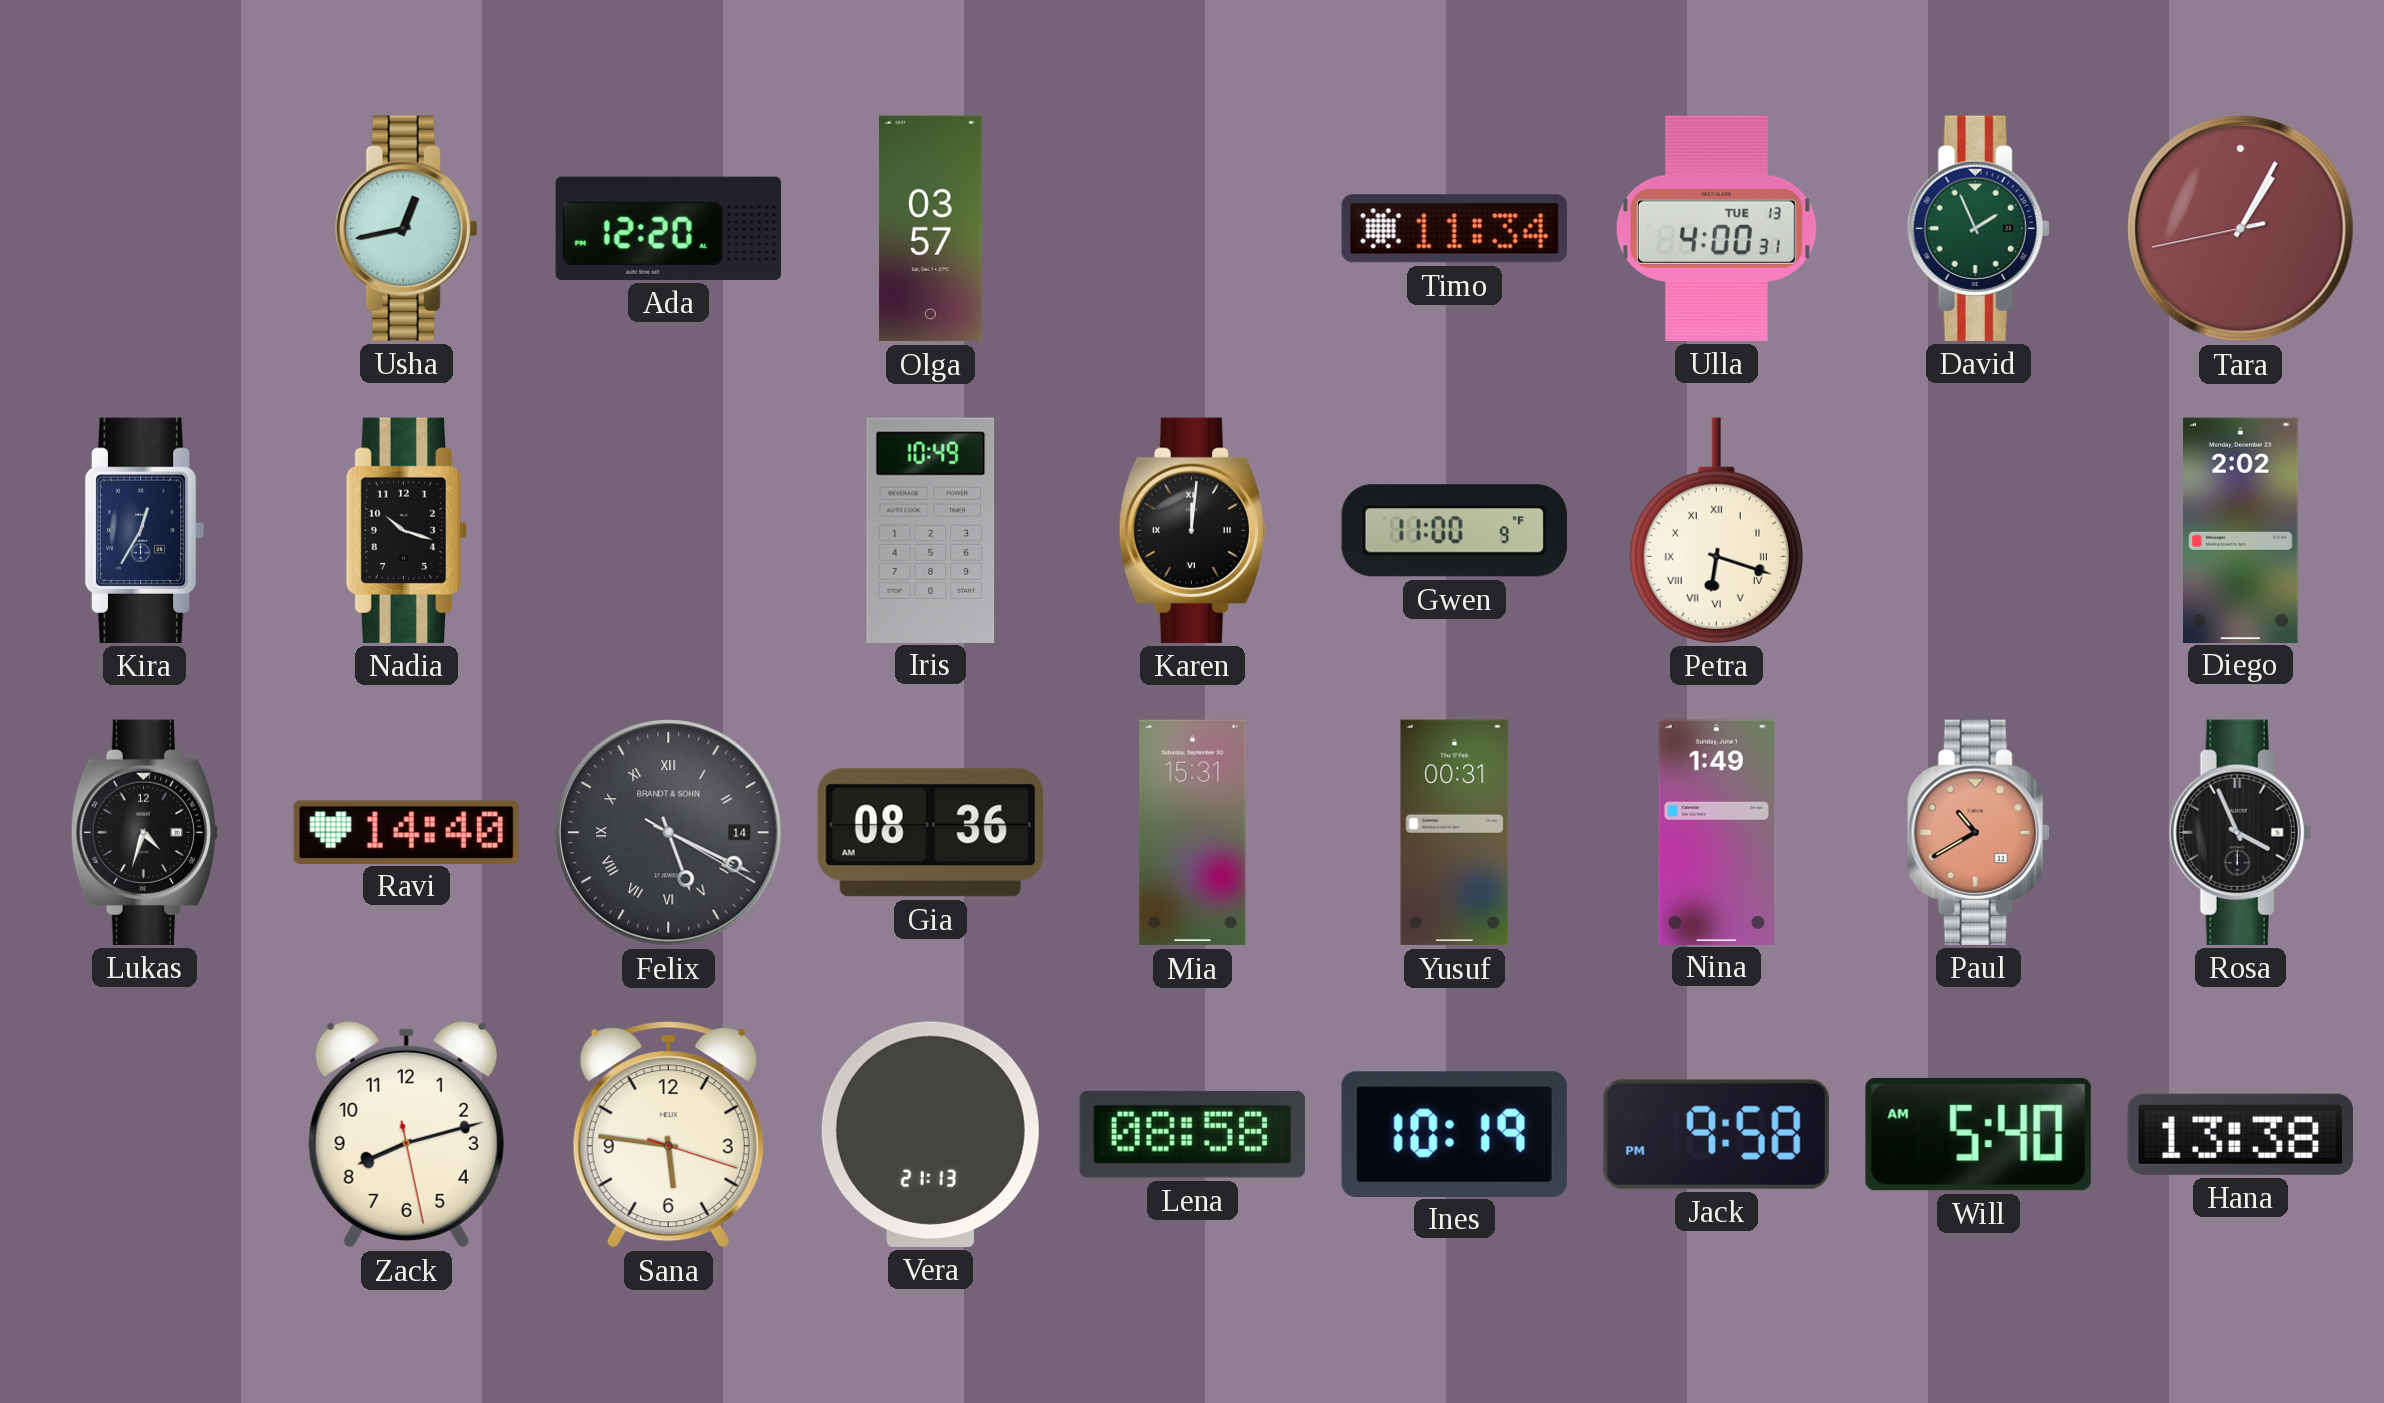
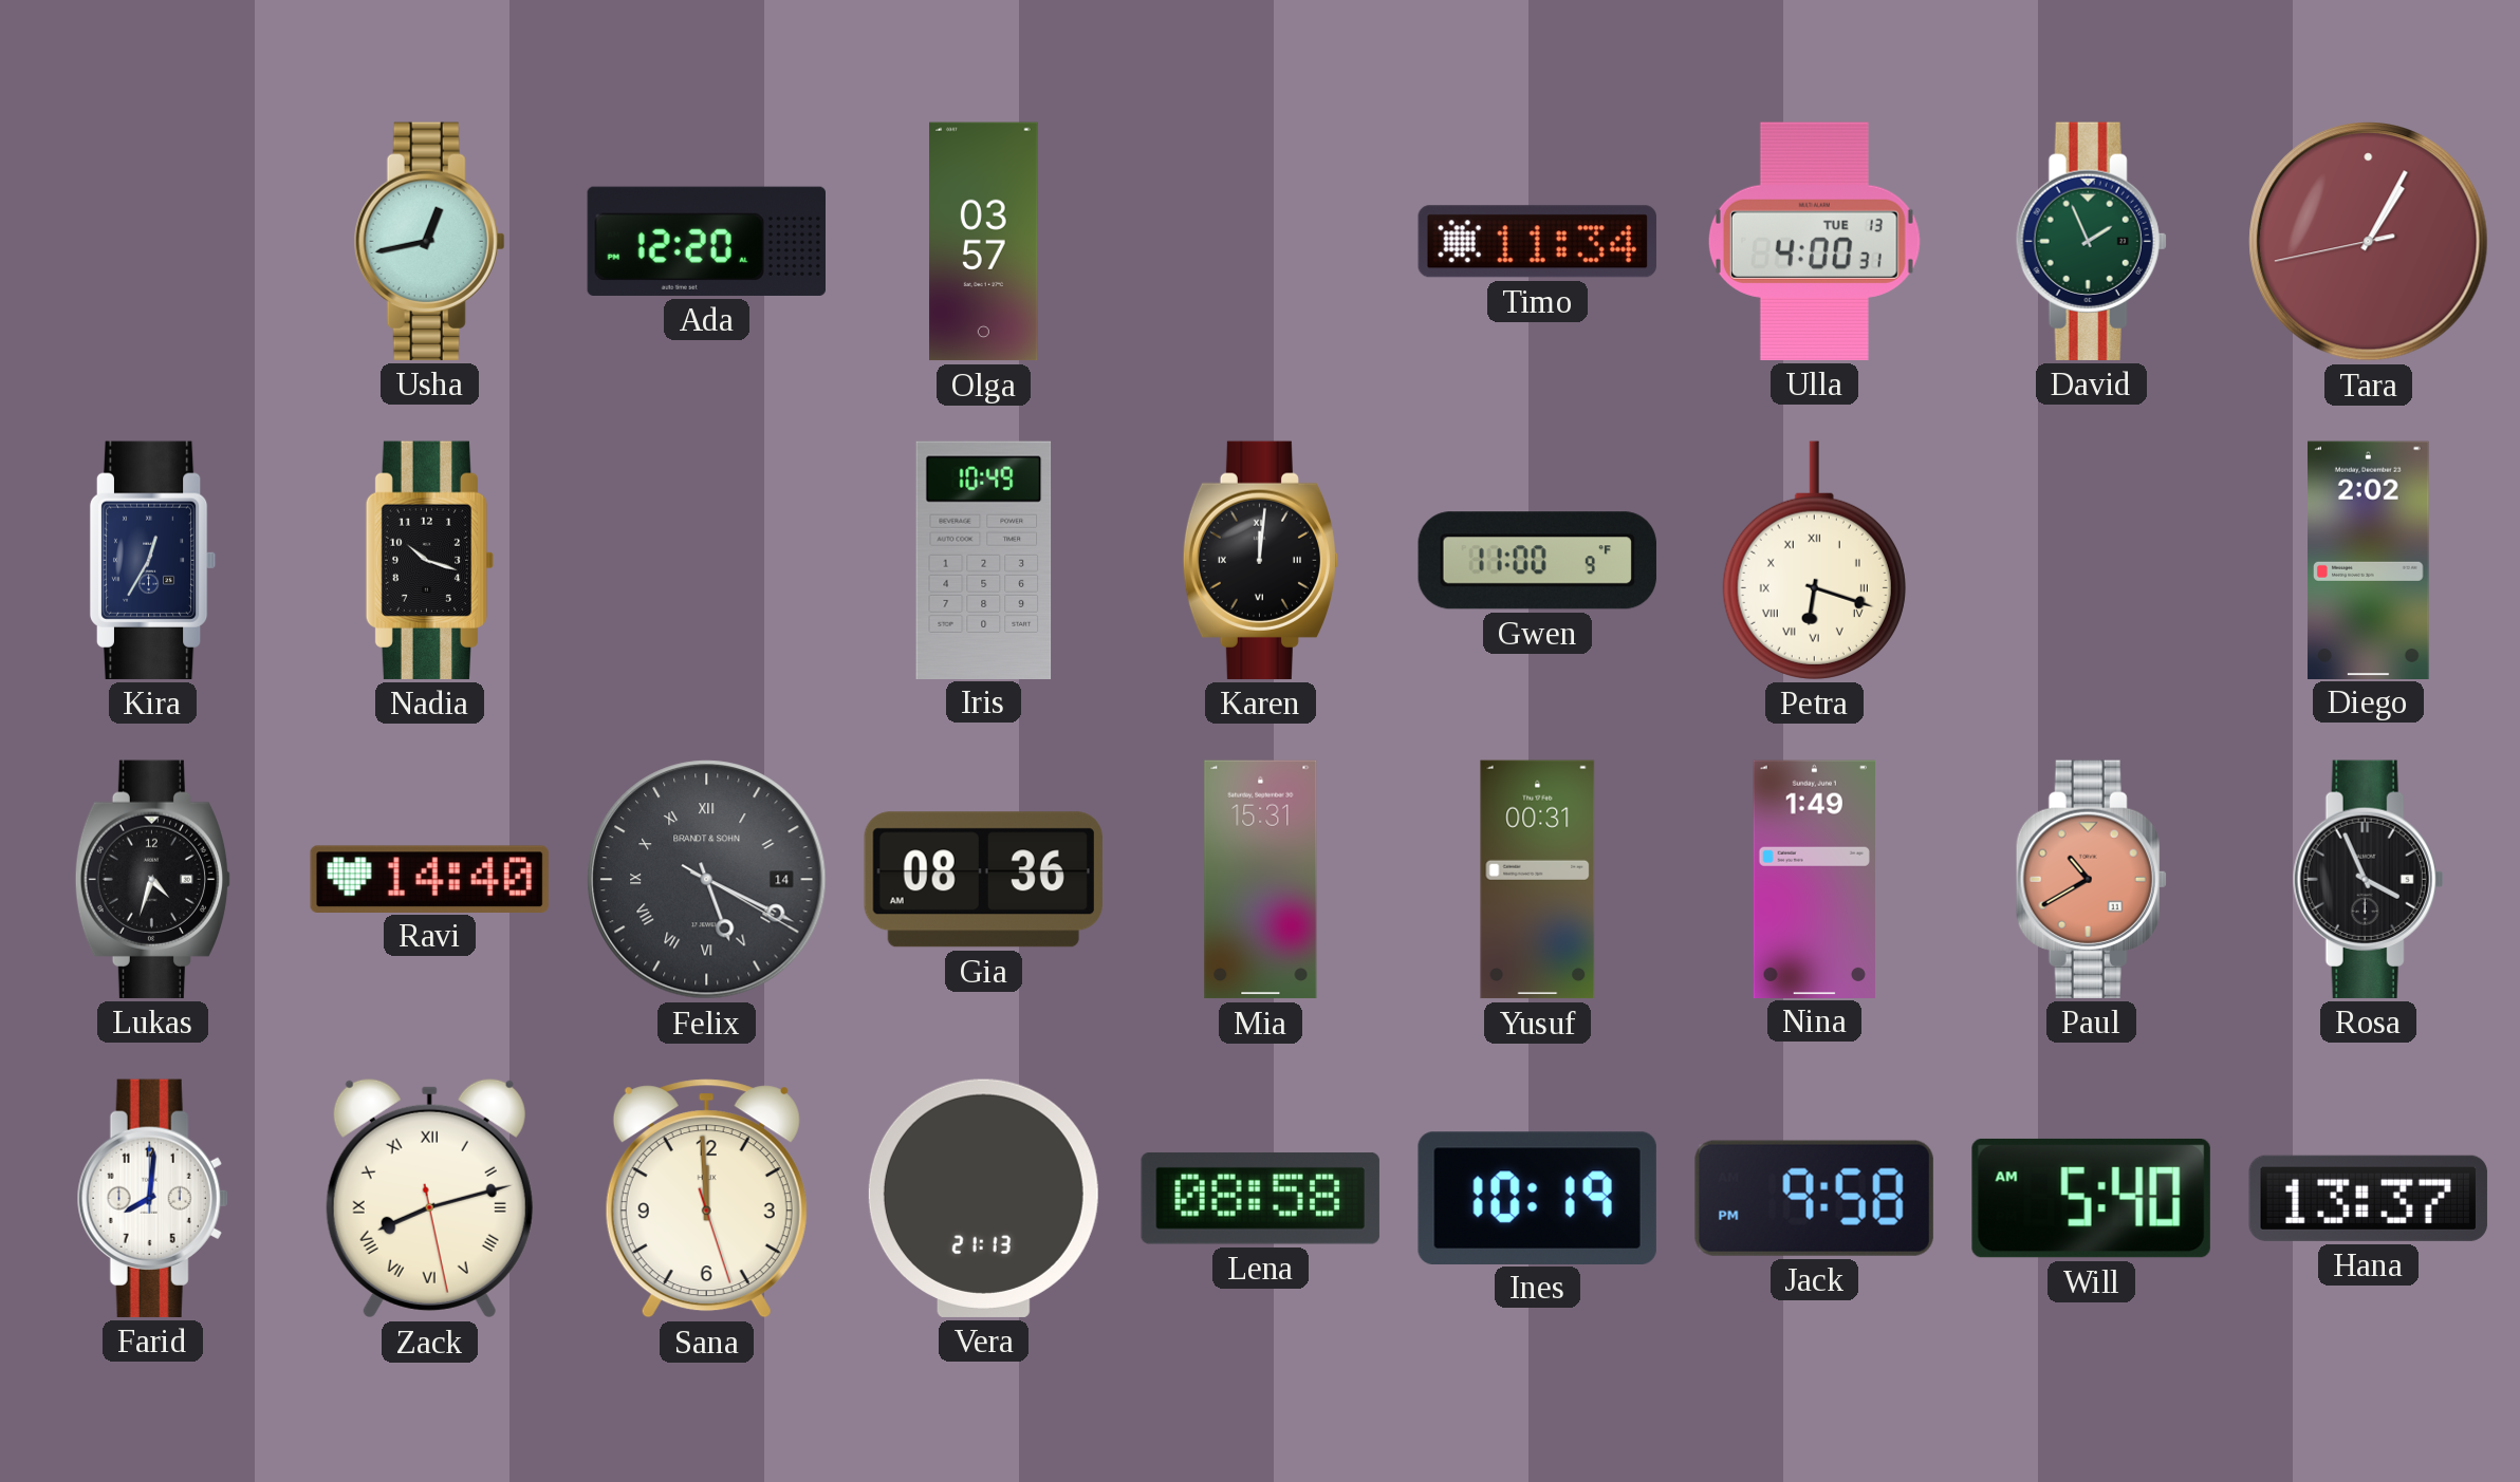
Farid: none -> 8:01 (152, 1198)
Zack numerals: Arabic -> Roman (429, 1198)
Sana: 5:46 -> 11:59 (706, 1199)
Hana: 13:38 -> 13:37 (2368, 1198)
